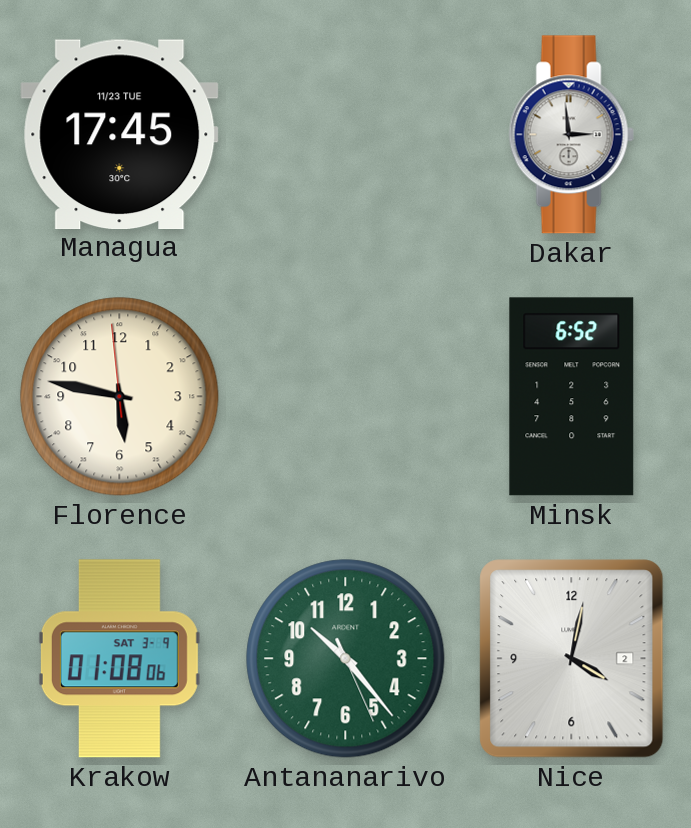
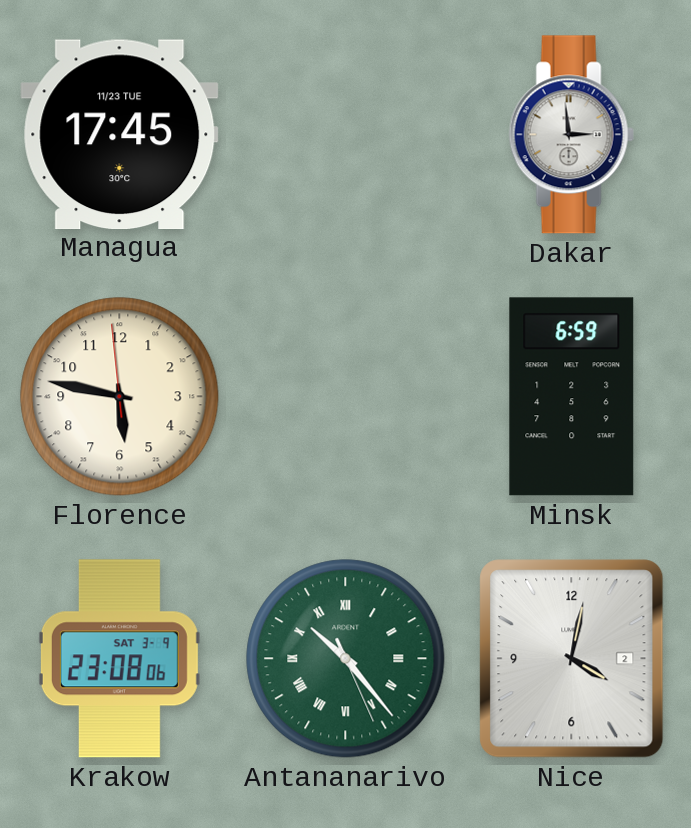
Minsk: 6:52 -> 6:59 (572, 397)
Krakow: 01:08 -> 23:08 (119, 659)
Antananarivo numerals: Arabic -> Roman (346, 659)
